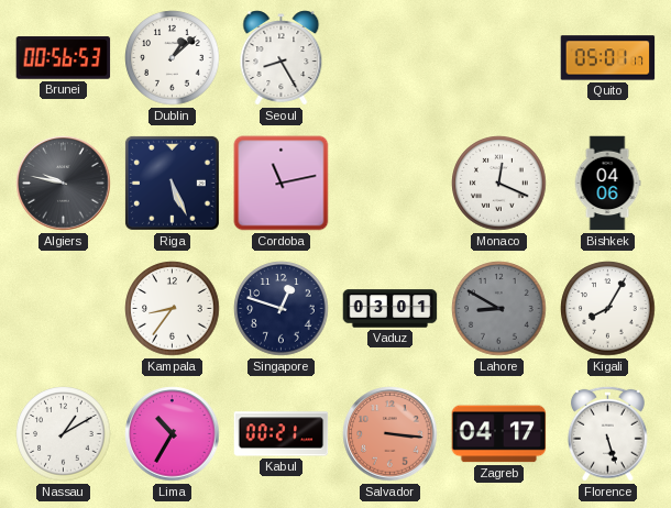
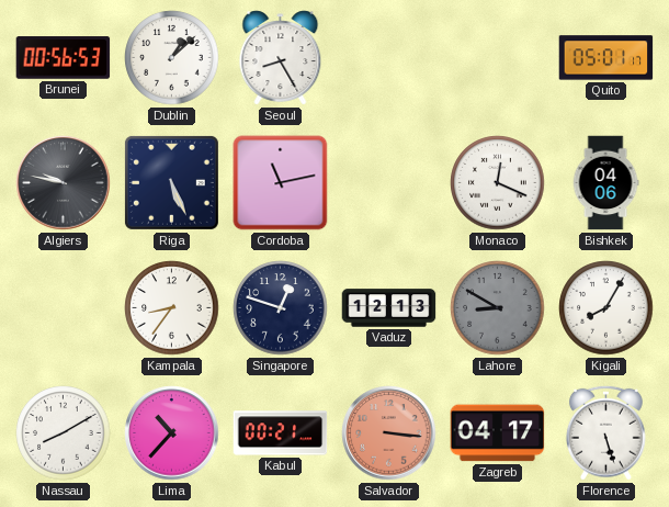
Vaduz: 03:01 -> 12:13 (389, 308)
Nassau: 1:10 -> 8:10 (64, 433)
Lima: 10:35 -> 10:37 (172, 433)
